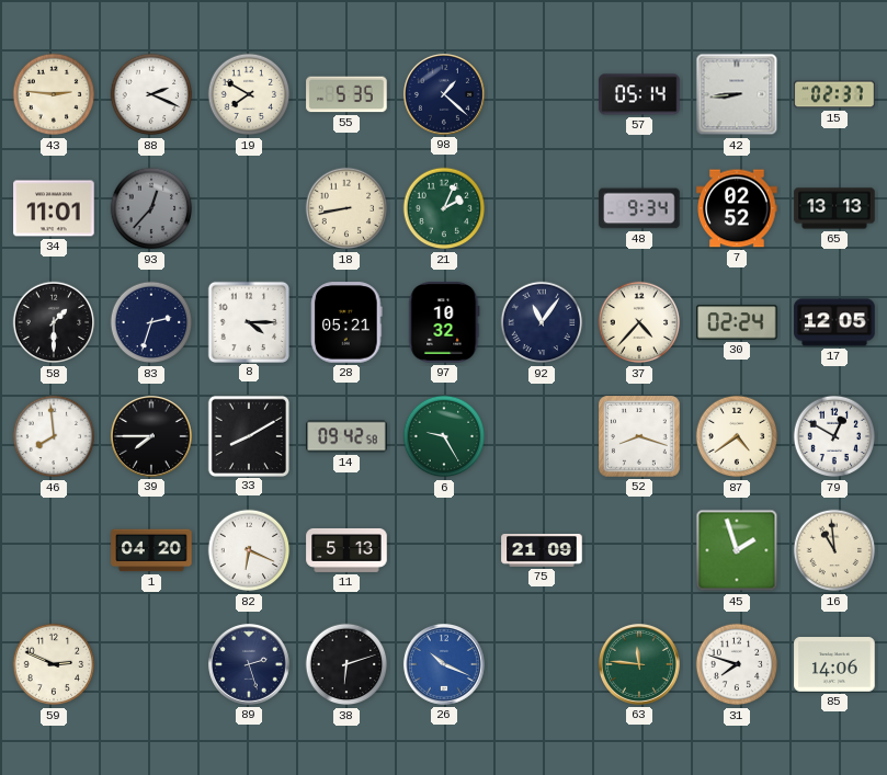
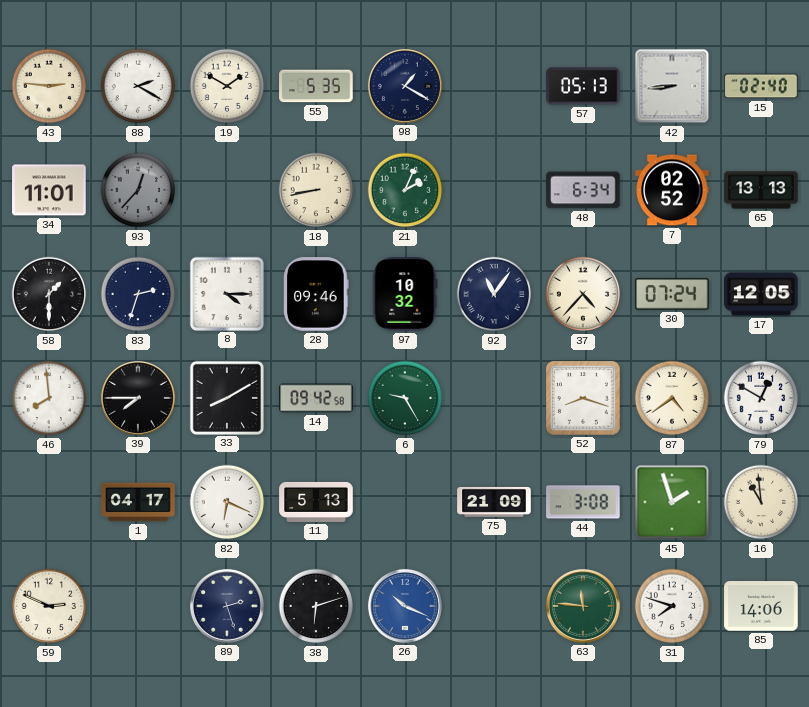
88: 2:19 -> 2:20 (138, 86)
19: 7:50 -> 1:50 (227, 86)
98: 1:22 -> 1:20 (405, 86)
57: 05:14 -> 05:13 (583, 86)
15: 02:37 -> 02:40 (761, 86)
48: 9:34 -> 6:34 (583, 190)
28: 05:21 -> 09:46 (316, 294)
30: 02:24 -> 07:24 (672, 294)
1: 04:20 -> 04:17 (138, 502)
44: none -> 3:08 (583, 502)
